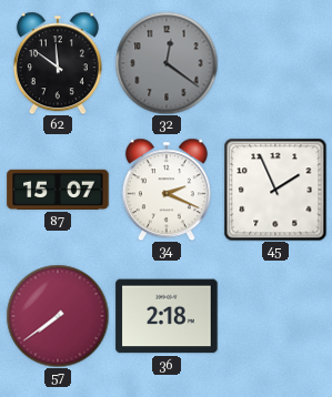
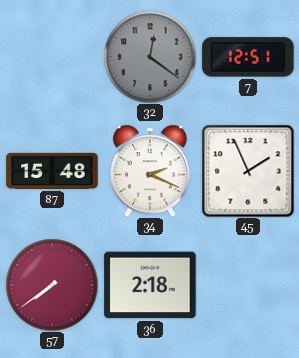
62: 11:51 -> none (58, 63)
7: none -> 12:51 (248, 57)
87: 15:07 -> 15:48 (52, 171)
